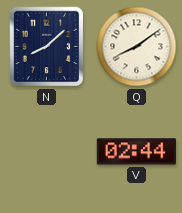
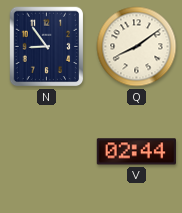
N: 8:08 -> 8:54 (47, 47)
